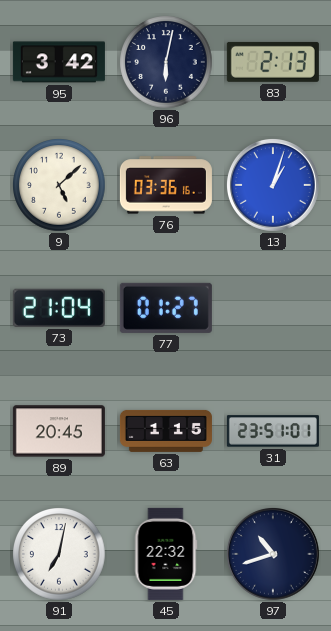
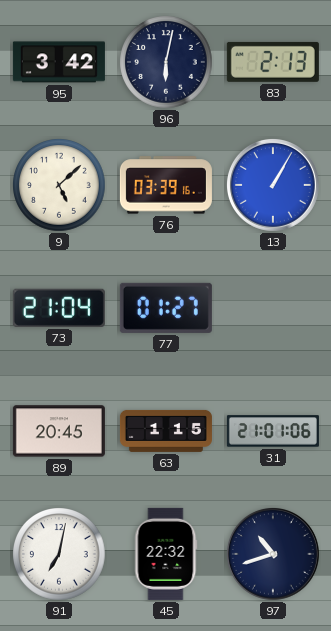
76: 03:36 -> 03:39 (166, 185)
13: 1:03 -> 1:05 (273, 185)
31: 23:51 -> 21:01 (273, 431)
